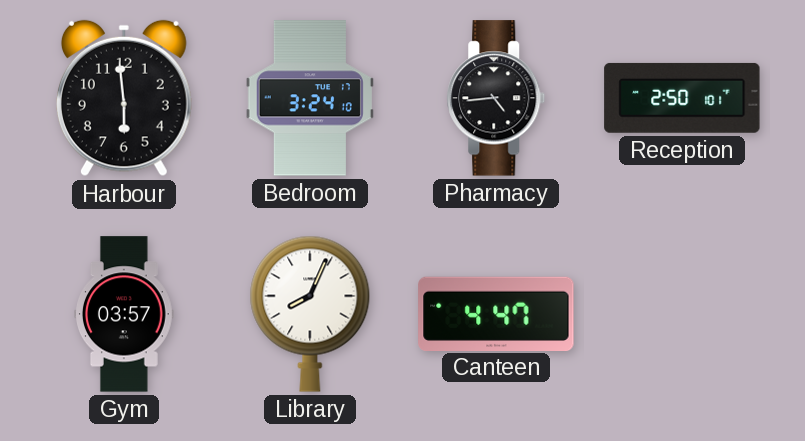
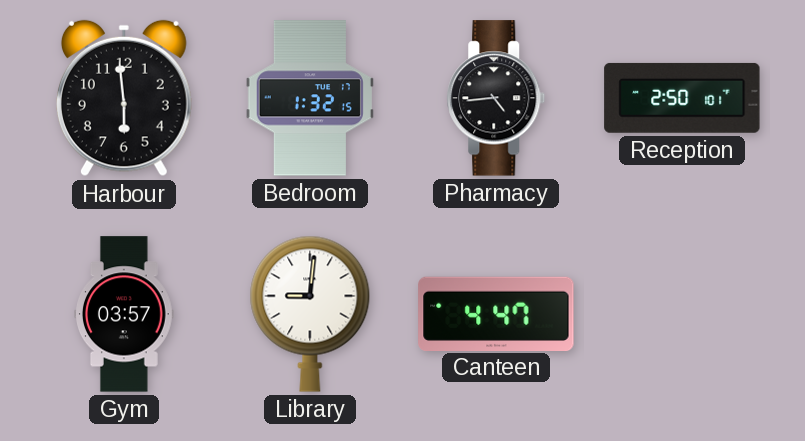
Bedroom: 3:24 -> 1:32 (310, 98)
Library: 8:04 -> 9:01 (310, 314)
